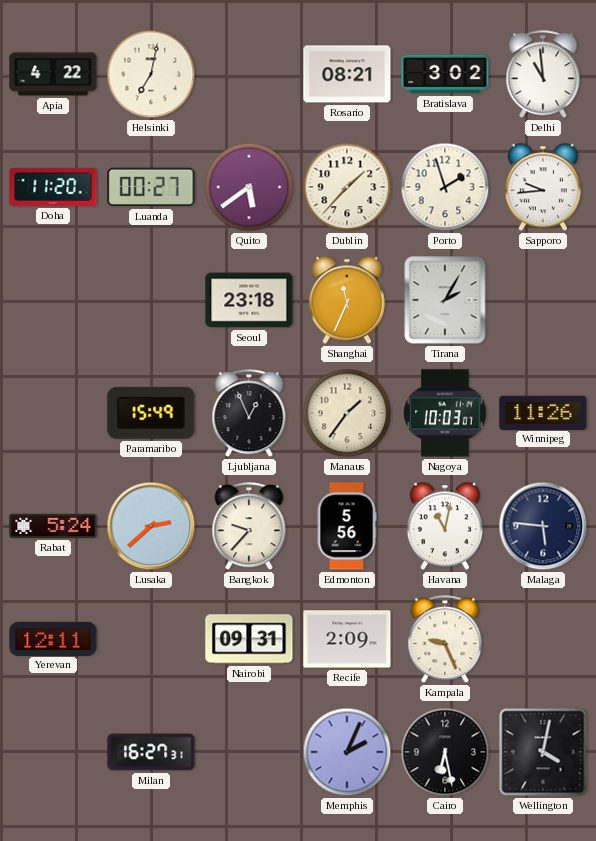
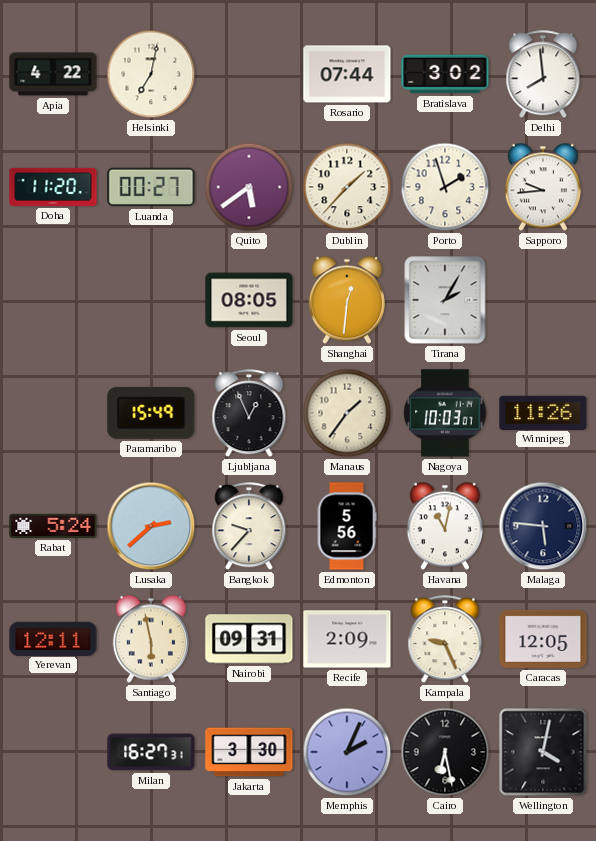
Rosario: 08:21 -> 07:44 (347, 74)
Delhi: 10:59 -> 7:59 (543, 75)
Seoul: 23:18 -> 08:05 (249, 300)
Shanghai: 11:34 -> 12:31 (347, 300)
Santiago: none -> 5:58 (151, 639)
Caracas: none -> 12:05 (543, 639)
Jakarta: none -> 3:30 (249, 752)
